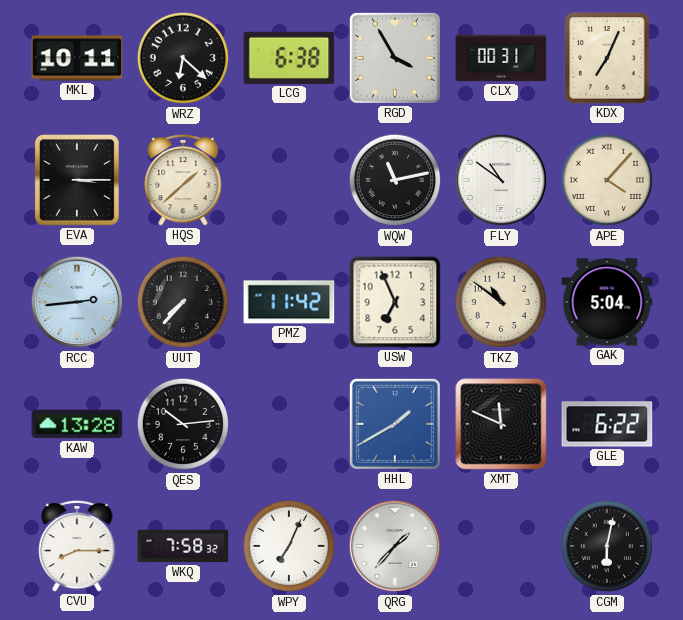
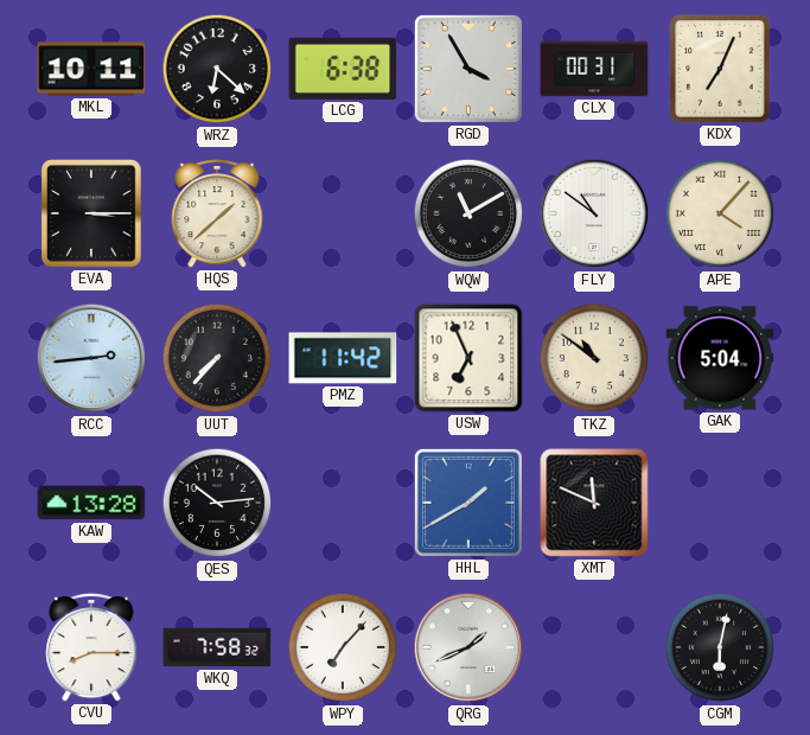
WQW: 11:13 -> 11:10 (468, 213)
GLE: 6:22 -> none (607, 424)
WPY: 7:04 -> 7:07 (343, 647)
QRG: 1:37 -> 1:41 (468, 647)
